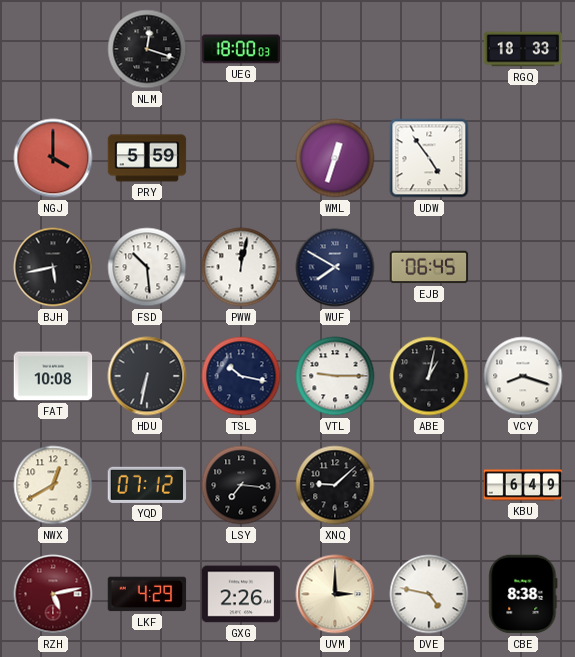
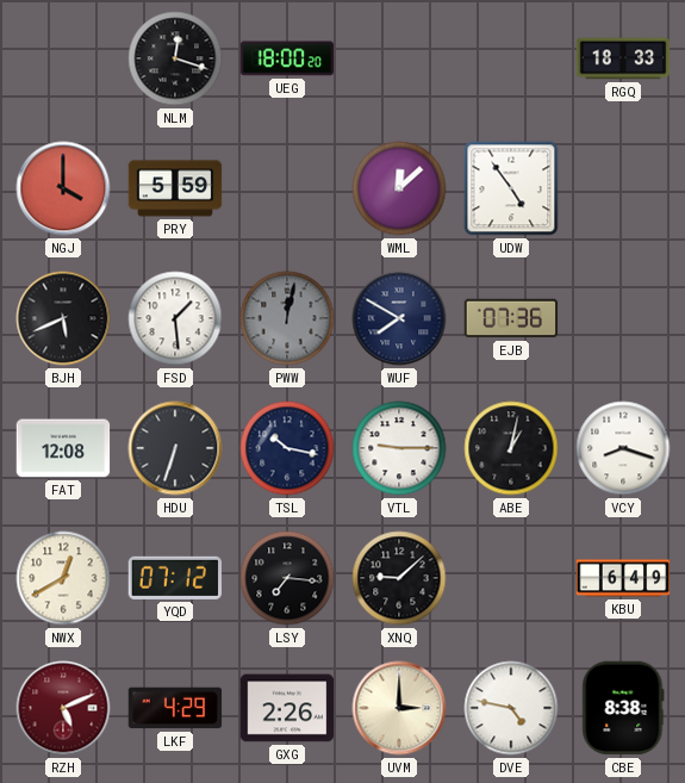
UEG: 18:00:03 -> 18:00:20 (287, 58)
WML: 12:33 -> 12:08 (399, 188)
BJH: 5:43 -> 5:41 (63, 318)
FSD: 10:29 -> 1:29 (175, 318)
PWW dial: white -> grey (287, 318)
EJB: 06:45 -> 07:36 (511, 318)
FAT: 10:08 -> 12:08 (63, 448)
HDU: 6:32 -> 6:33 (175, 448)
RZH: 5:13 -> 5:11 (63, 708)
